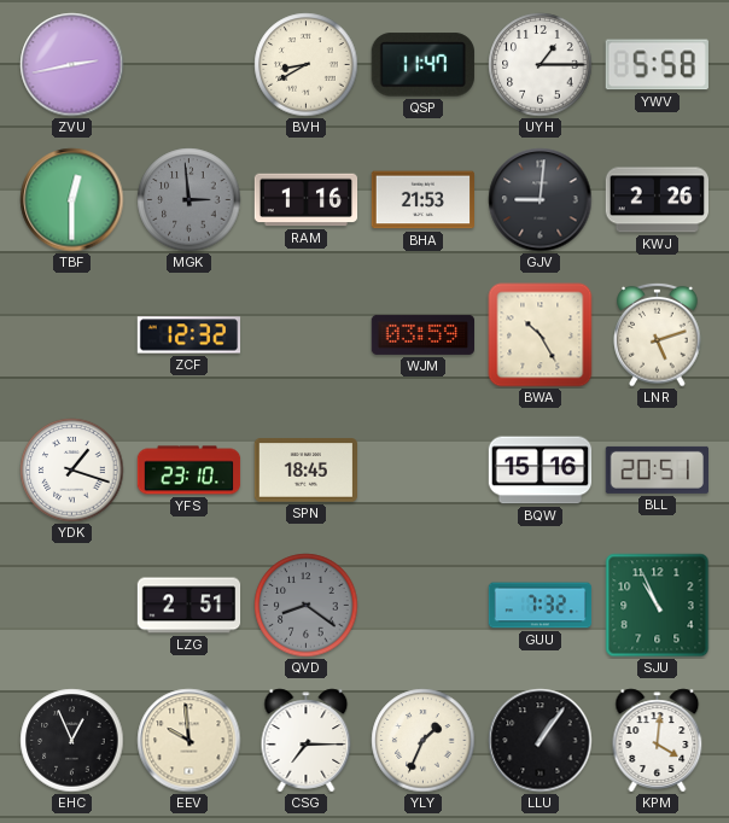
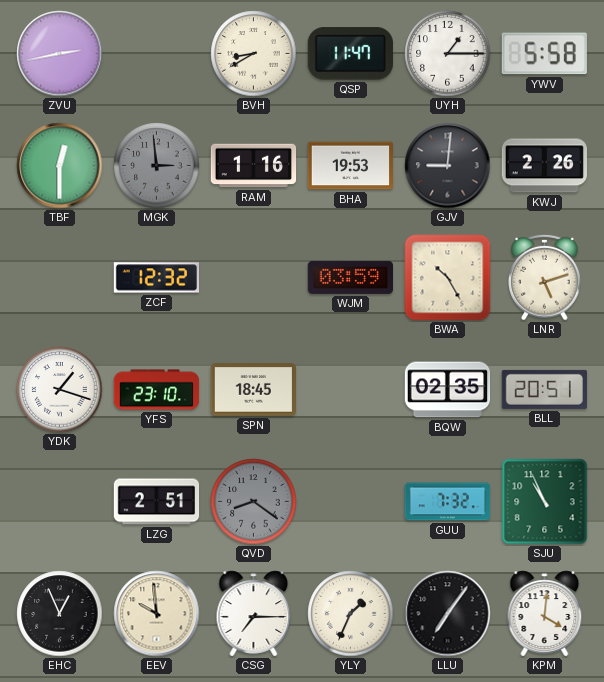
BHA: 21:53 -> 19:53 (351, 166)
BQW: 15:16 -> 02:35 (448, 390)
LLU: 1:06 -> 7:06 (448, 614)
